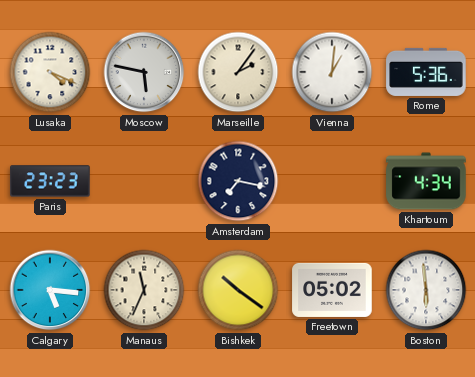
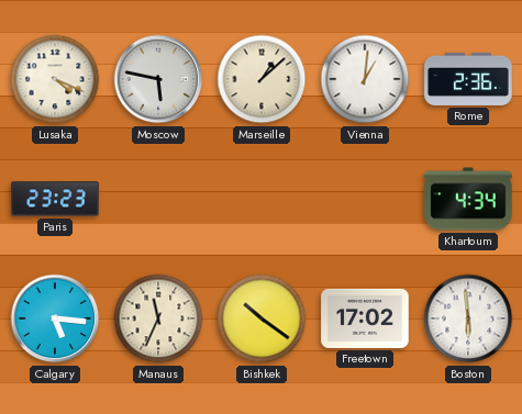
Marseille: 2:06 -> 1:08 (262, 79)
Rome: 5:36 -> 2:36 (468, 79)
Amsterdam: 7:17 -> none (238, 181)
Freetown: 05:02 -> 17:02 (365, 318)
